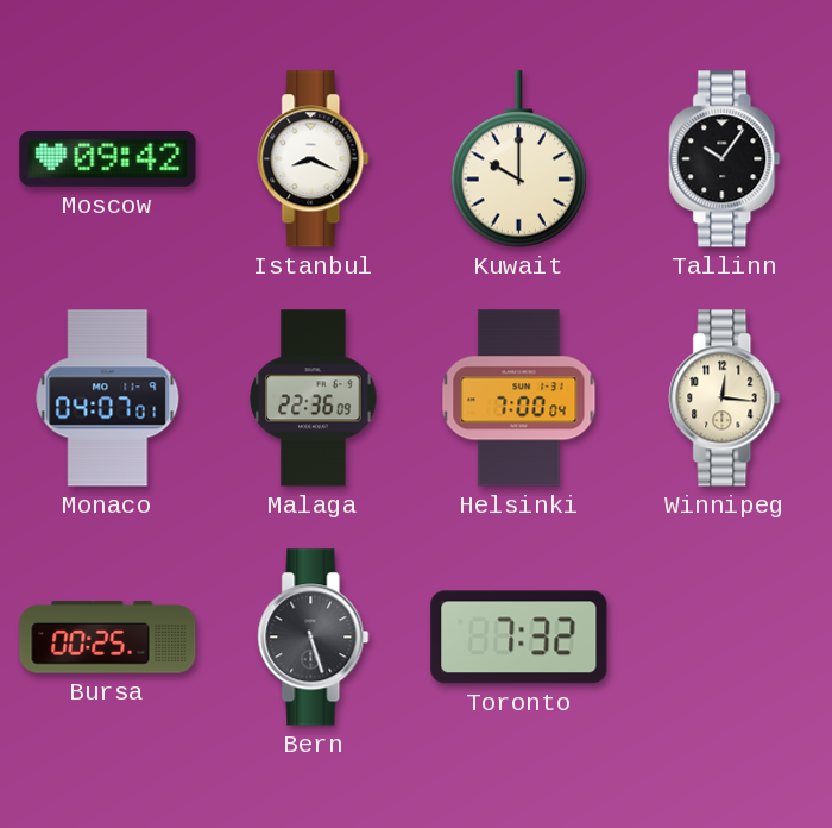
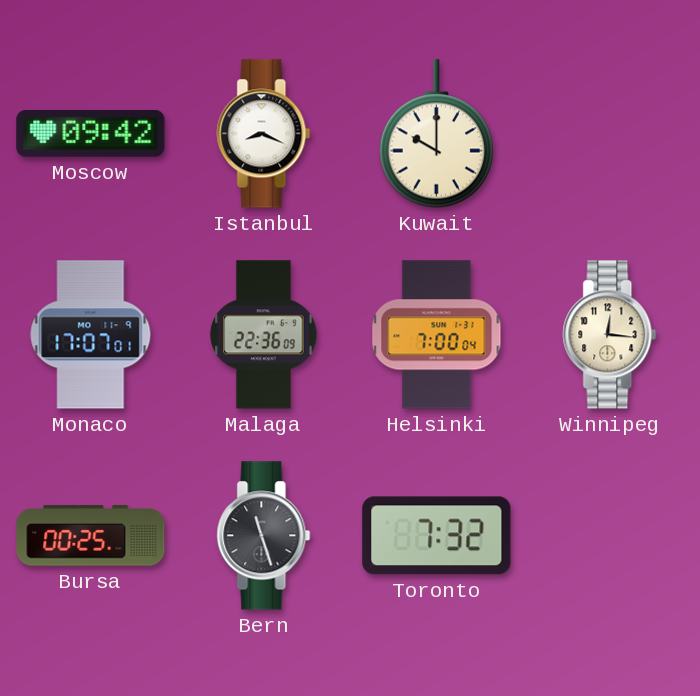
Tallinn: 10:06 -> none (725, 159)
Monaco: 04:07 -> 17:07 (91, 335)
Bern: 5:27 -> 11:27 (264, 536)
